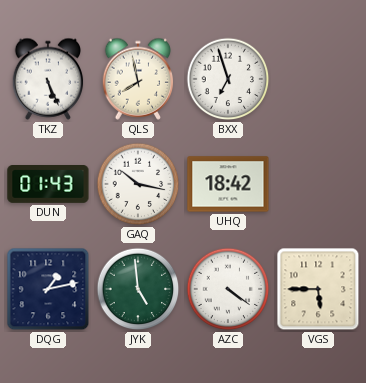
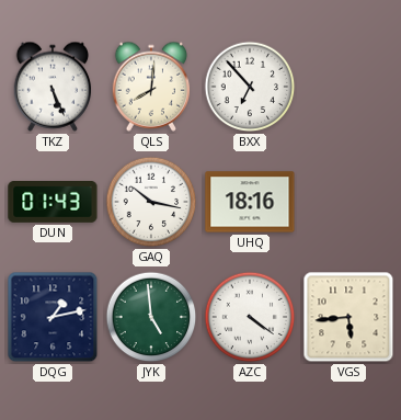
QLS: 7:58 -> 8:01 (151, 87)
BXX: 6:57 -> 6:53 (250, 87)
UHQ: 18:42 -> 18:16 (250, 202)
VGS: 5:45 -> 5:44 (348, 317)
